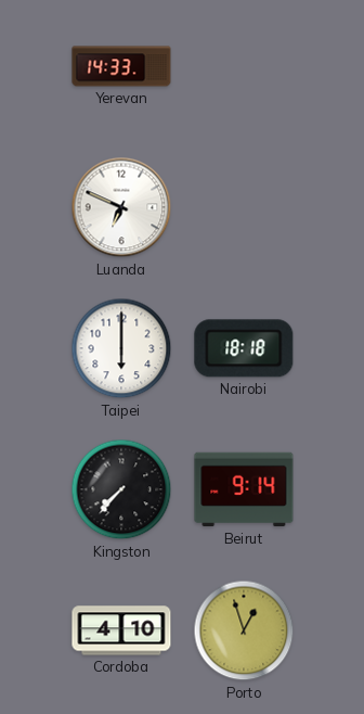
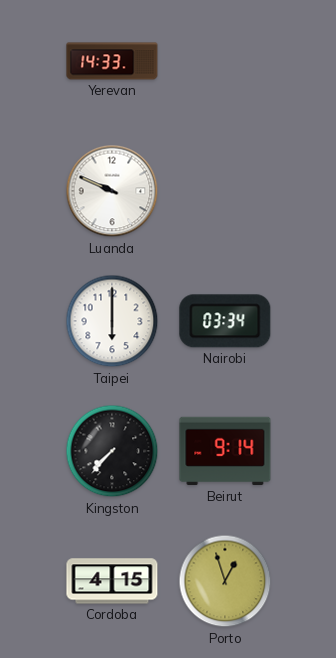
Luanda: 6:49 -> 9:49 (112, 191)
Nairobi: 18:18 -> 03:34 (225, 321)
Cordoba: 4:10 -> 4:15 (112, 581)
